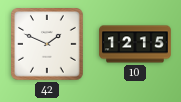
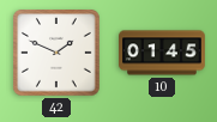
10: 12:15 -> 01:45 (162, 53)
